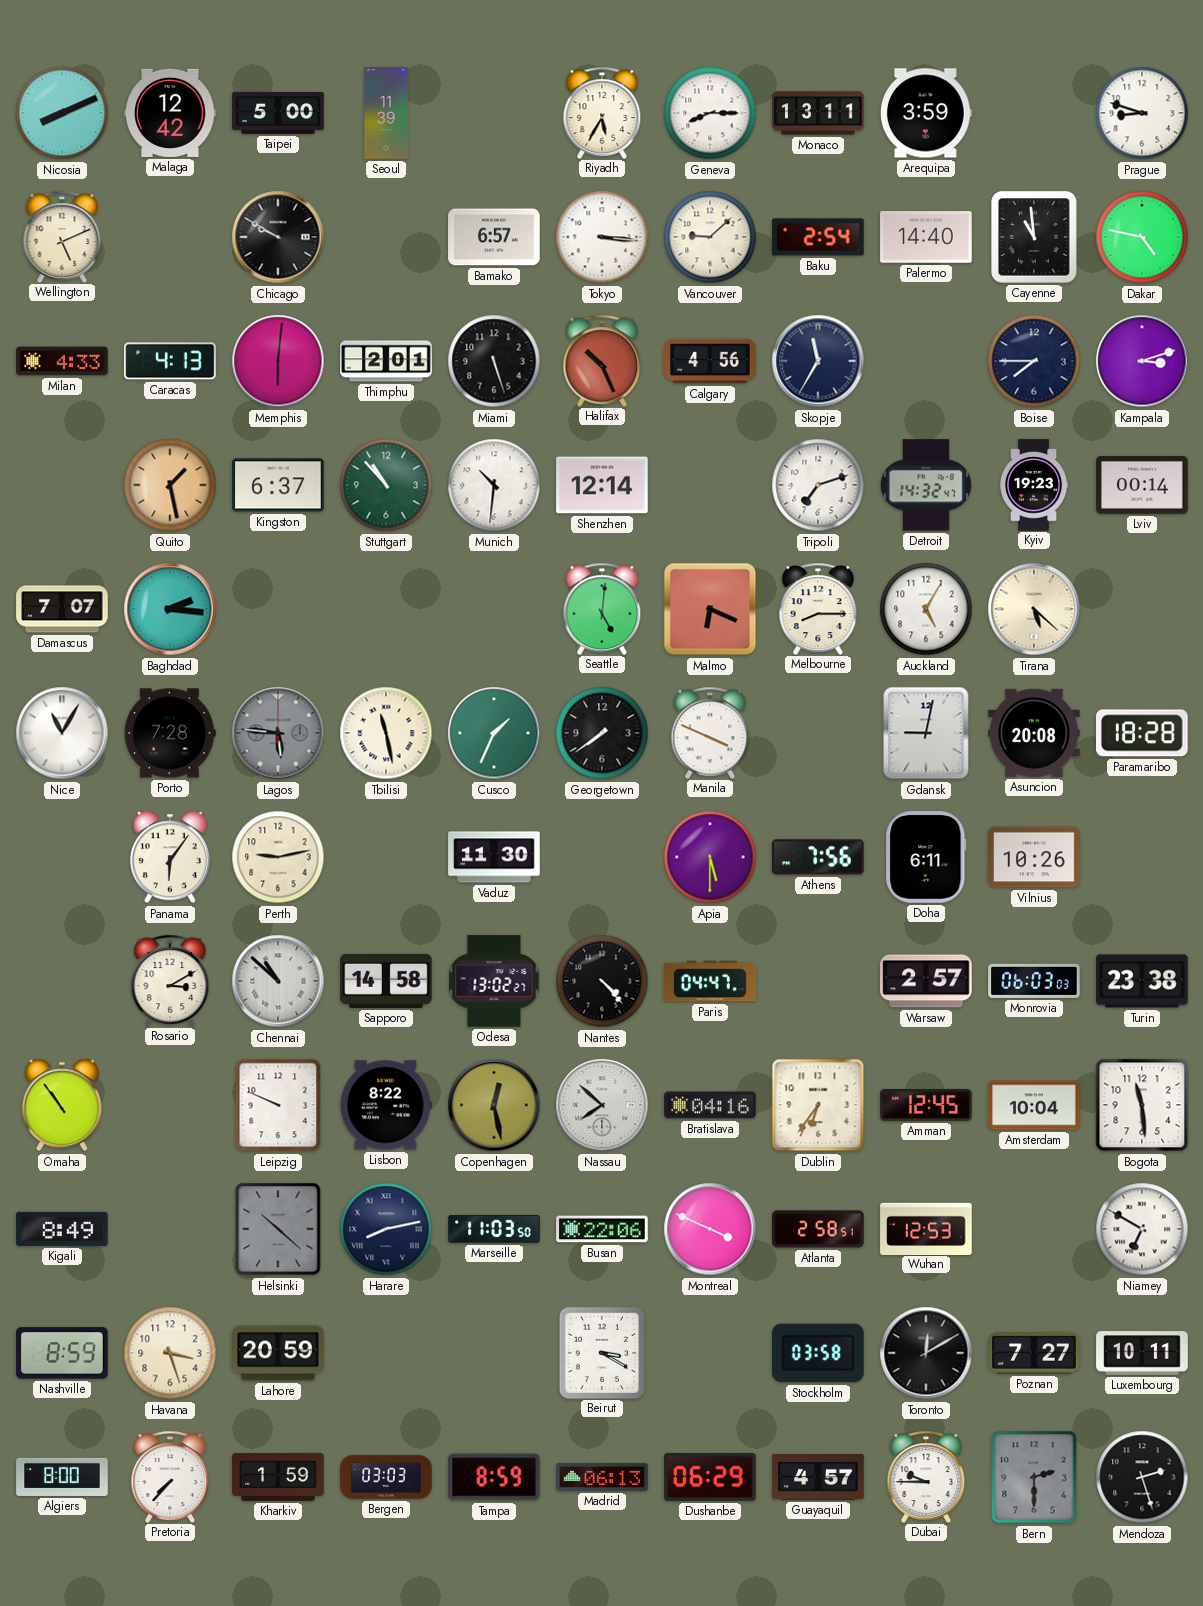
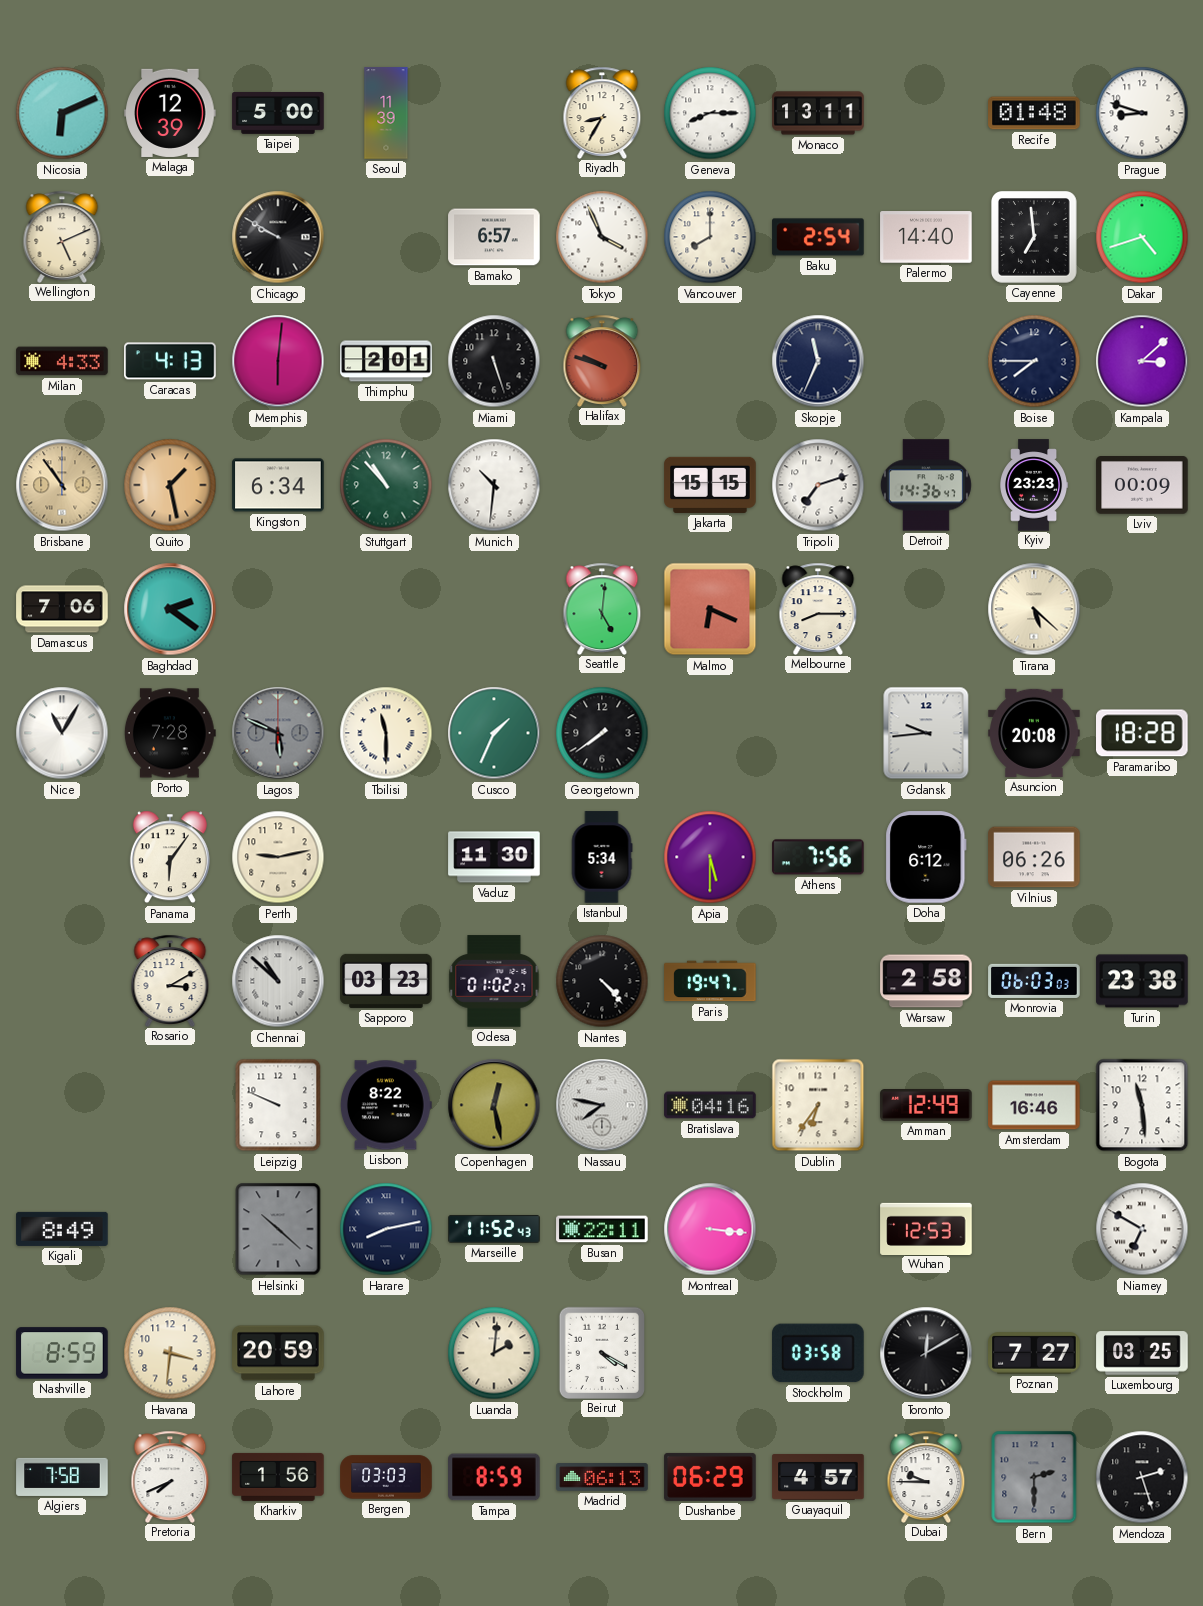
Nicosia: 8:11 -> 6:11 (62, 113)
Malaga: 12:42 -> 12:39 (170, 113)
Riyadh: 5:35 -> 8:35 (602, 112)
Arequipa: 3:59 -> none (926, 113)
Recife: none -> 01:48 (1034, 113)
Tokyo: 3:16 -> 3:56 (602, 237)
Vancouver: 9:08 -> 8:00 (710, 237)
Cayenne: 10:59 -> 6:59 (1035, 238)
Dakar: 4:47 -> 4:42 (1142, 237)
Halifax: 10:26 -> 9:48 (602, 360)
Calgary: 4:56 -> none (710, 361)
Skopje: 11:35 -> 11:34 (818, 361)
Kampala: 3:12 -> 3:08 (1142, 361)
Brisbane: none -> 10:54 (62, 485)
Kingston: 6:37 -> 6:34 (278, 485)
Shenzhen: 12:14 -> none (602, 485)
Jakarta: none -> 15:15 (710, 485)
Detroit: 14:32 -> 14:36 (926, 485)
Kyiv: 19:23 -> 23:23 (1035, 485)
Lviv: 00:14 -> 00:09 (1142, 486)
Damascus: 7:07 -> 7:06 (62, 609)
Baghdad: 2:16 -> 2:21 (170, 609)
Auckland: 5:05 -> none (926, 609)
Lagos: 5:46 -> 5:49 (278, 733)
Tbilisi: 11:28 -> 11:30 (386, 733)
Manila: 3:49 -> none (710, 732)
Gdansk: 9:02 -> 9:44 (926, 733)
Istanbul: none -> 5:34 (602, 857)
Doha: 6:11 -> 6:12 (926, 857)
Vilnius: 10:26 -> 06:26 (1034, 857)
Sapporo: 14:58 -> 03:23 (386, 981)
Odesa: 13:02 -> 01:02 (494, 981)
Paris: 04:47 -> 19:47 (710, 981)
Warsaw: 2:57 -> 2:58 (926, 981)
Omaha: 10:54 -> none (62, 1105)
Nassau: 7:52 -> 7:47 (602, 1105)
Amman: 12:45 -> 12:49 (926, 1106)
Amsterdam: 10:04 -> 16:46 (1034, 1105)
Marseille: 11:03 -> 11:52 (494, 1229)
Busan: 22:06 -> 22:11 (602, 1229)
Montreal: 3:49 -> 3:16 (710, 1229)
Atlanta: 2:58 -> none (818, 1229)
Havana: 3:27 -> 3:31 (170, 1353)
Luanda: none -> 2:01 (494, 1353)
Beirut: 3:20 -> 4:20 (601, 1352)
Luxembourg: 10:11 -> 03:25 (1142, 1353)
Algiers: 8:00 -> 7:58 (62, 1477)
Pretoria: 7:37 -> 7:41 (170, 1476)
Kharkiv: 1:59 -> 1:56 (278, 1477)
